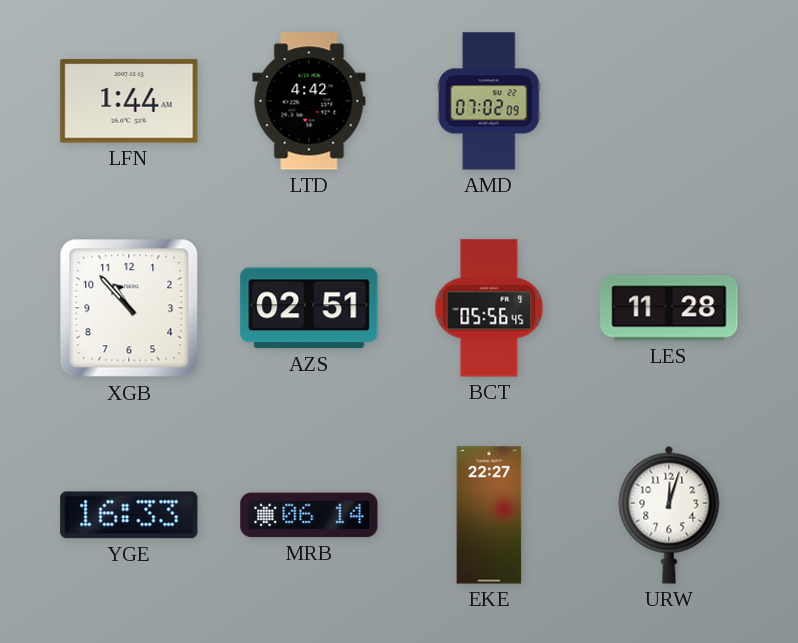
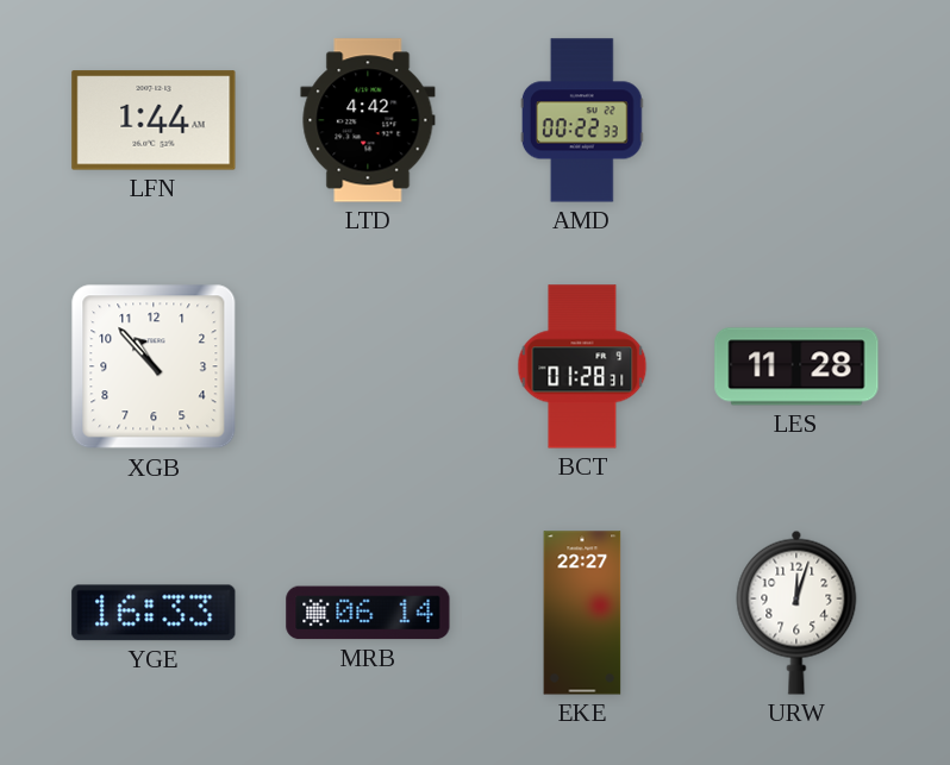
AMD: 07:02 -> 00:22 (582, 120)
AZS: 02:51 -> none (309, 308)
BCT: 05:56 -> 01:28 (582, 366)
